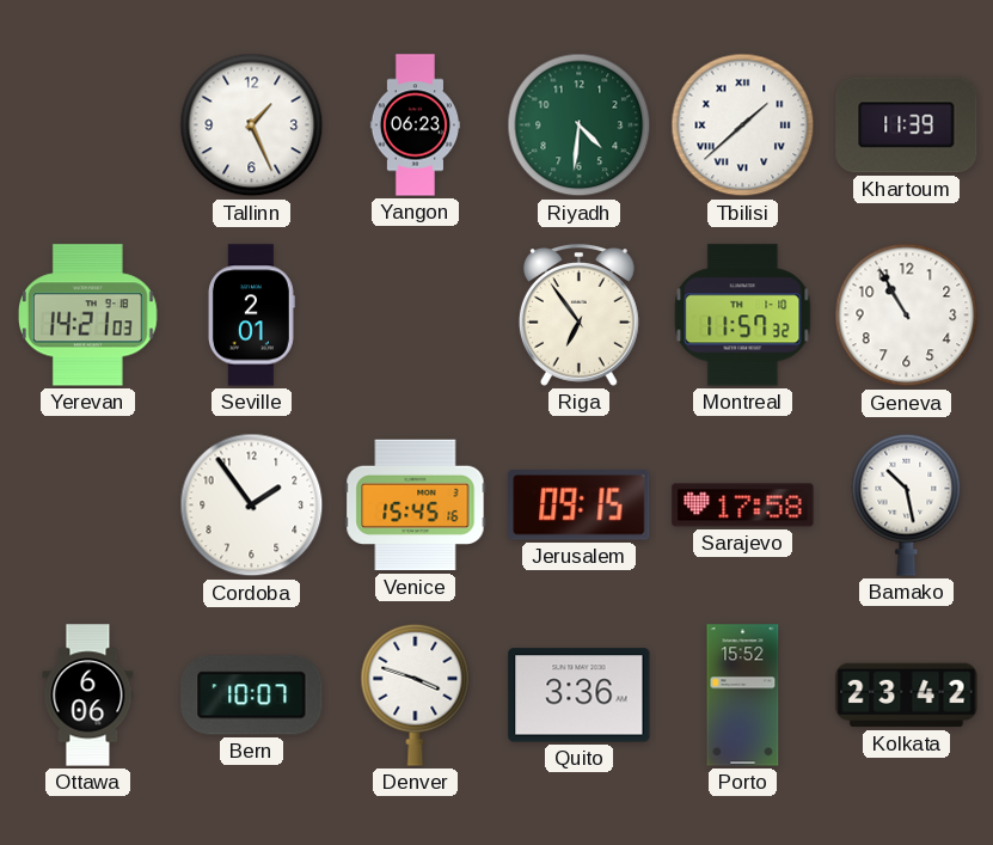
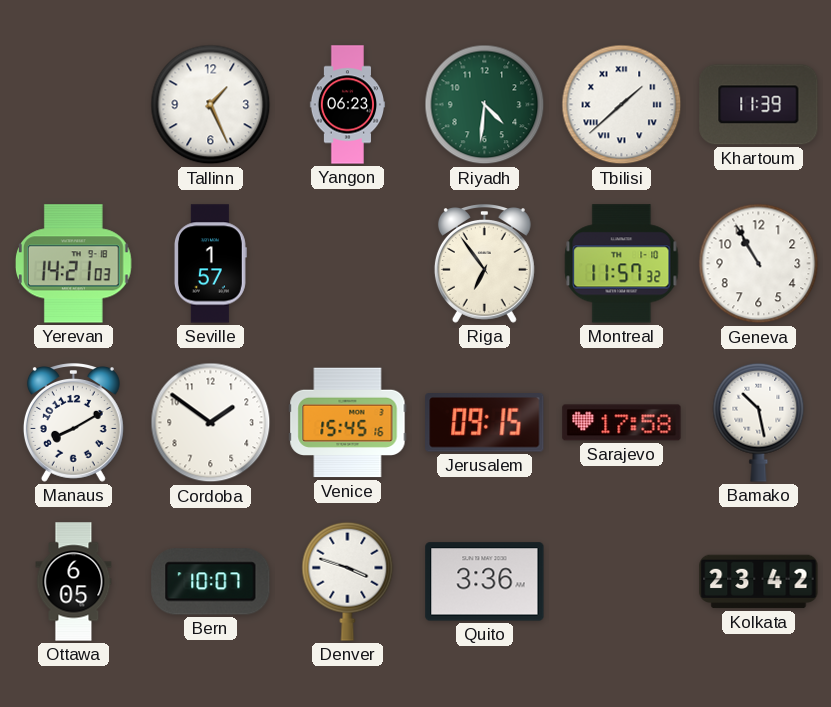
Seville: 2:01 -> 1:57 (210, 264)
Manaus: none -> 8:10 (73, 423)
Cordoba: 1:54 -> 1:51 (211, 423)
Ottawa: 6:06 -> 6:05 (74, 582)
Porto: 15:52 -> none (743, 696)
